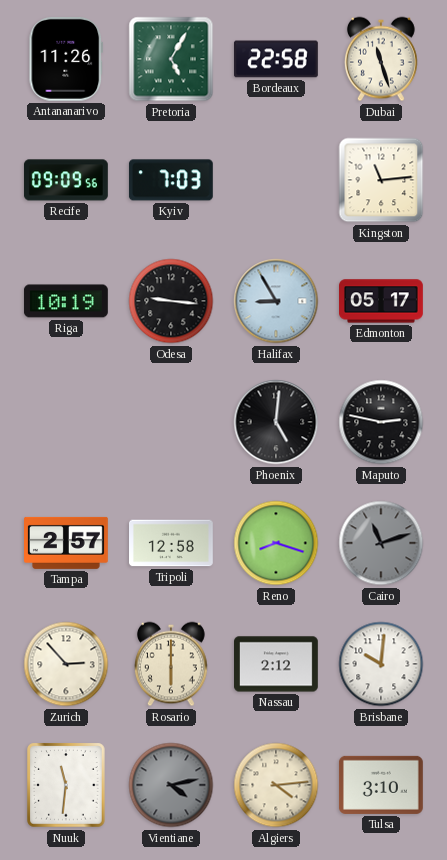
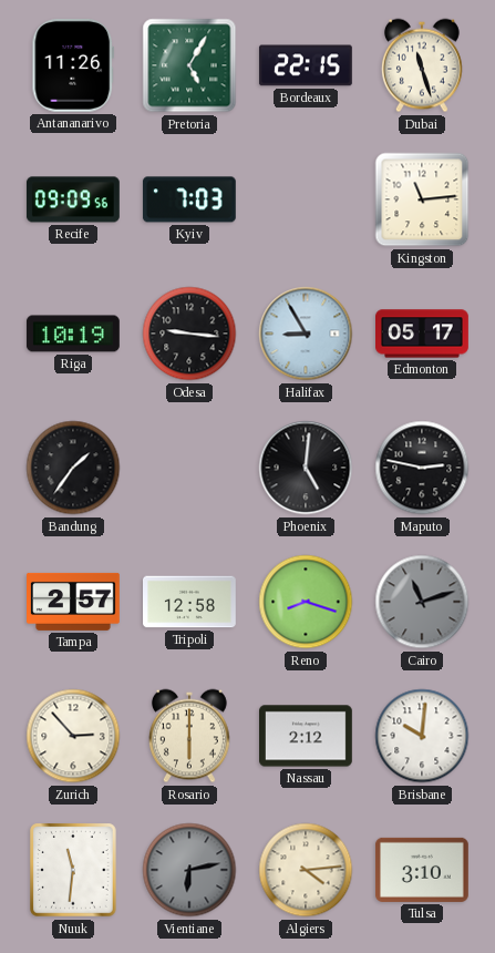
Bordeaux: 22:58 -> 22:15 (306, 65)
Bandung: none -> 1:36 (73, 468)
Vientiane: 4:13 -> 6:13 (189, 870)
